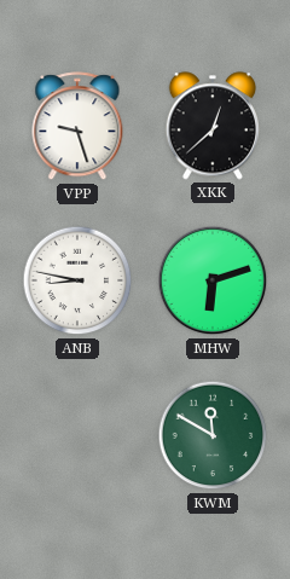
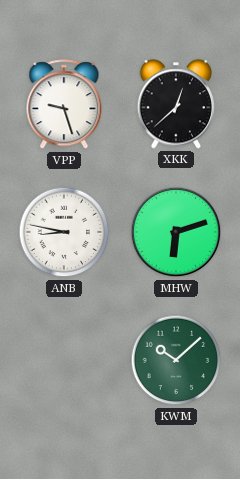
KWM: 11:50 -> 10:08 (176, 360)
